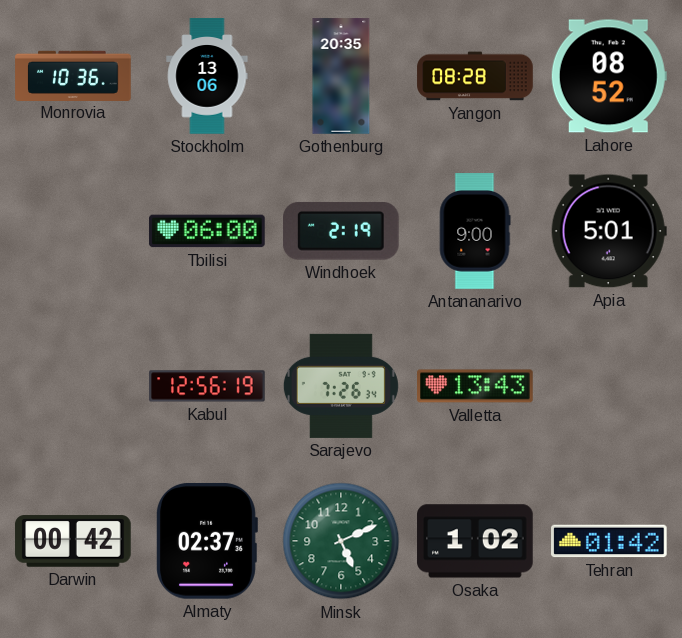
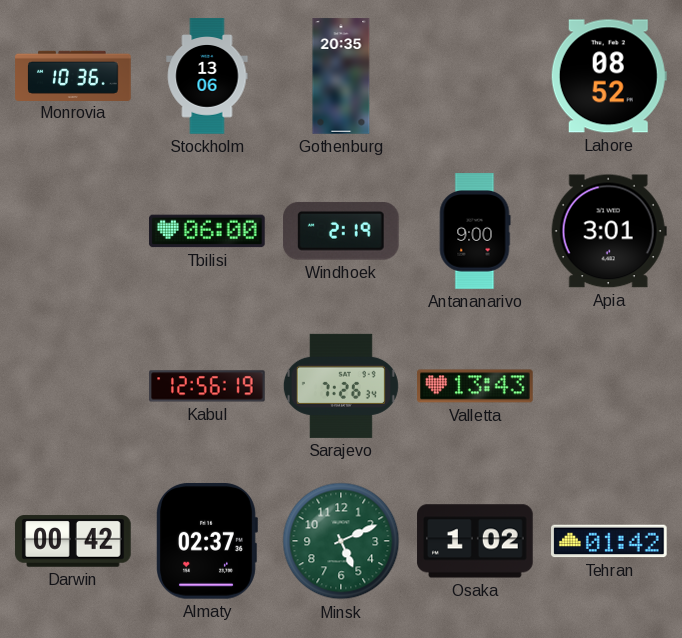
Yangon: 08:28 -> none (475, 76)
Apia: 5:01 -> 3:01 (609, 231)
